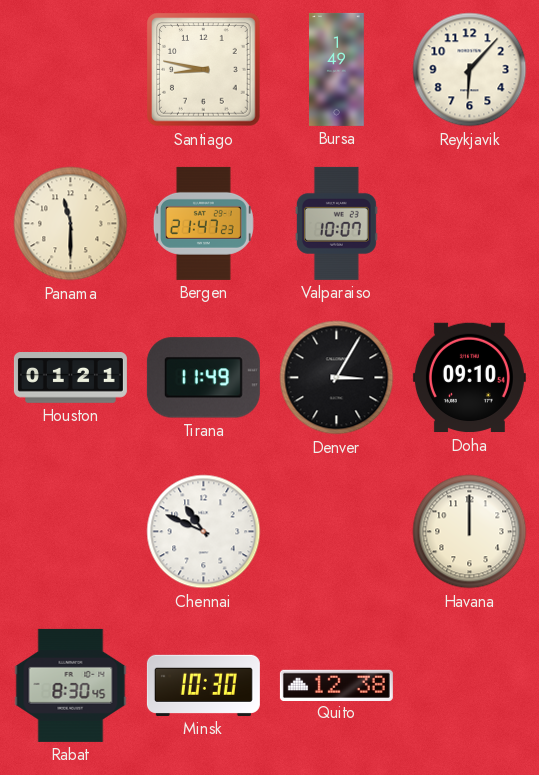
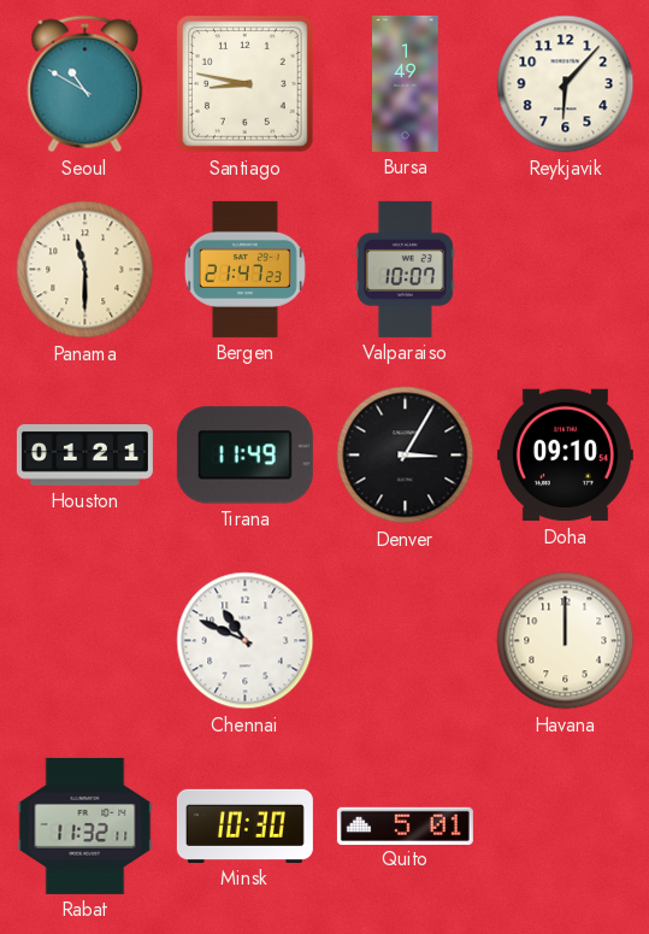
Seoul: none -> 10:50 (85, 84)
Rabat: 8:30 -> 11:32 (85, 826)
Quito: 12:38 -> 5:01 (405, 826)
